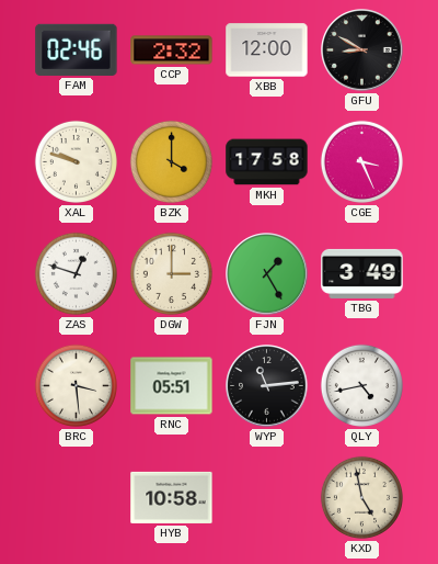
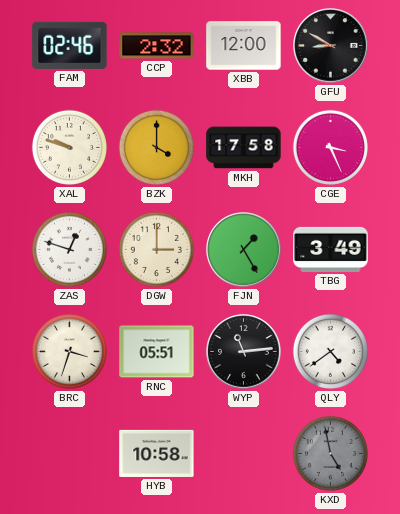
BRC: 3:29 -> 3:33 (69, 351)
QLY: 4:43 -> 4:39 (330, 351)
KXD dial: cream -> grey (330, 453)
